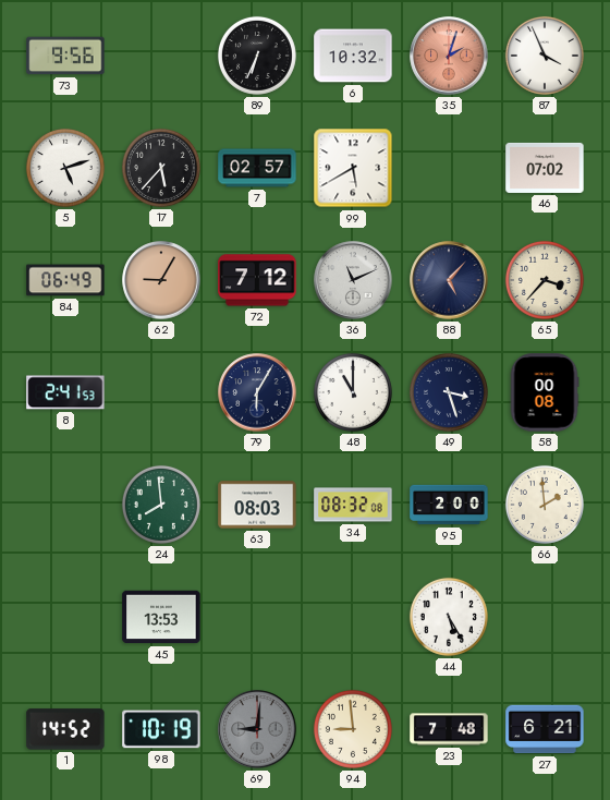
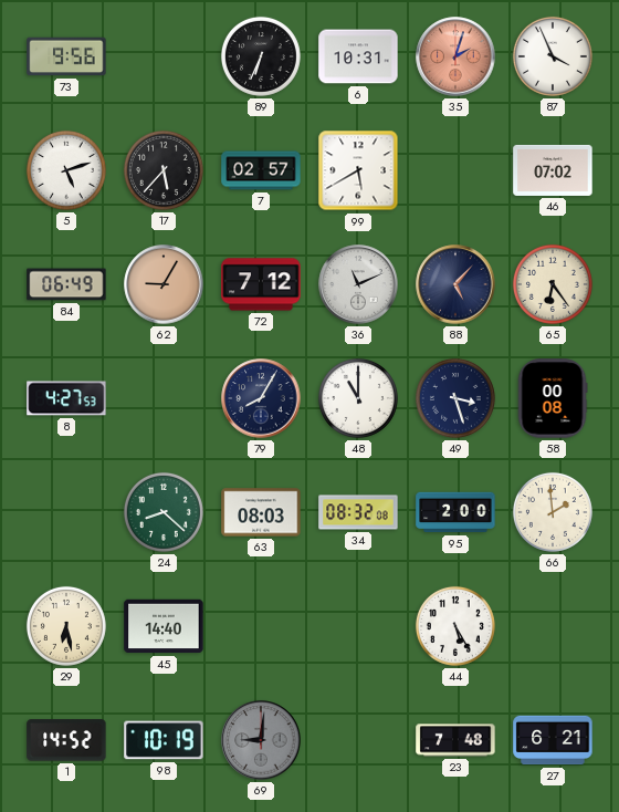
6: 10:32 -> 10:31 (358, 56)
65: 3:37 -> 6:24 (553, 284)
8: 2:41 -> 4:27 (66, 398)
79: 6:05 -> 8:05 (261, 398)
24: 7:59 -> 8:22 (164, 512)
29: none -> 6:28 (66, 626)
45: 13:53 -> 14:40 (164, 626)
94: 8:59 -> none (353, 729)
